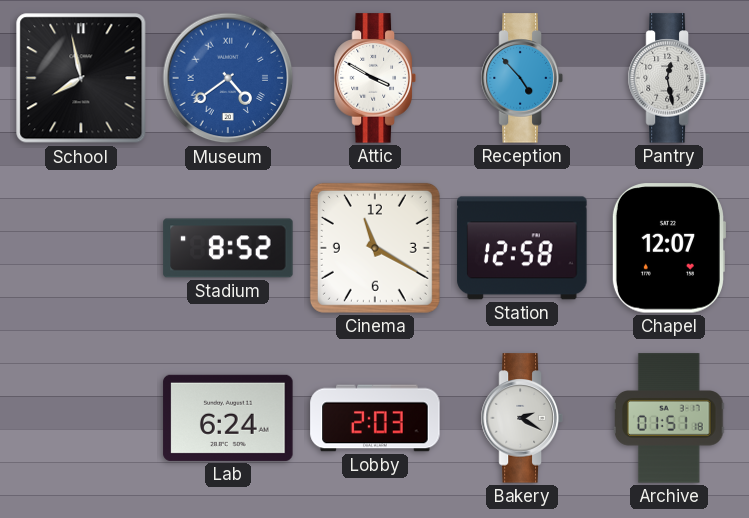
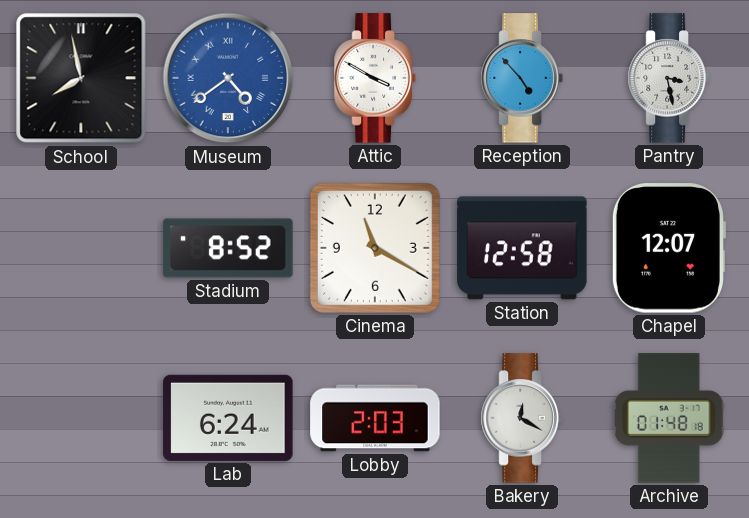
Pantry: 12:28 -> 3:28 (669, 78)
Bakery: 2:20 -> 12:20 (522, 418)
Archive: 01:51 -> 01:48 (670, 418)
